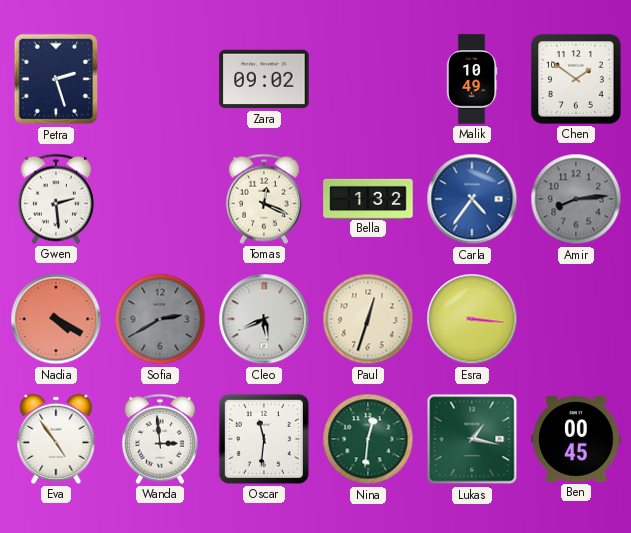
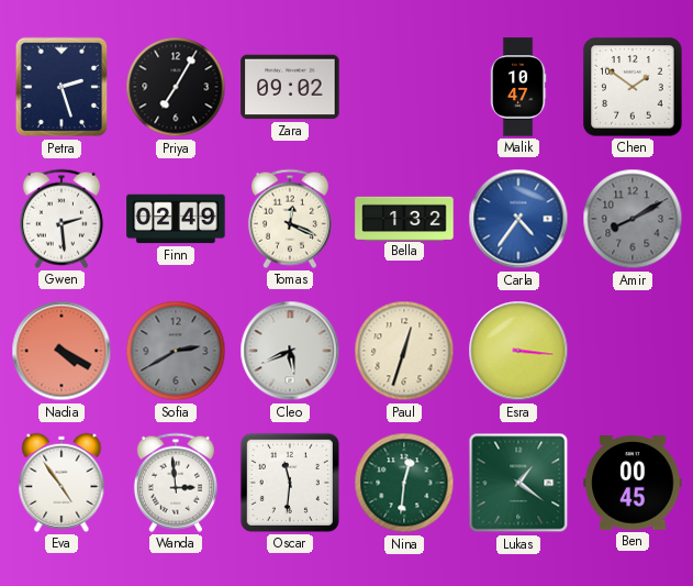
Priya: none -> 7:05 (176, 87)
Malik: 10:49 -> 10:47 (518, 87)
Finn: none -> 02:49 (176, 219)
Amir: 8:14 -> 8:10 (633, 219)
Lukas: 1:17 -> 1:21 (518, 483)
